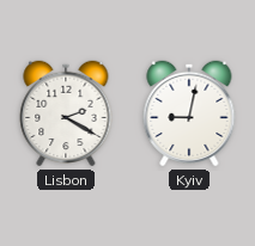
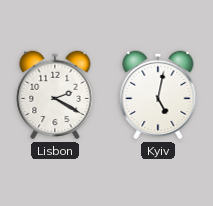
Kyiv: 9:02 -> 5:02 (158, 95)
